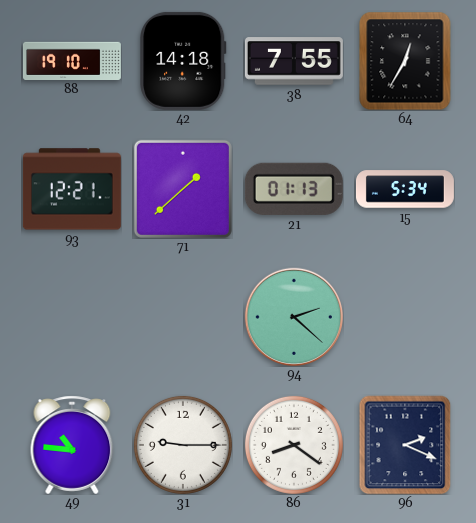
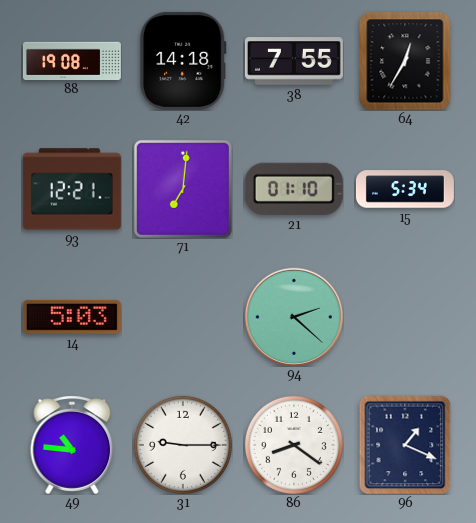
88: 19:10 -> 19:08 (72, 60)
71: 1:38 -> 7:01 (183, 189)
21: 01:13 -> 01:10 (294, 189)
14: none -> 5:03 (72, 317)
96: 2:19 -> 1:19 (405, 445)
